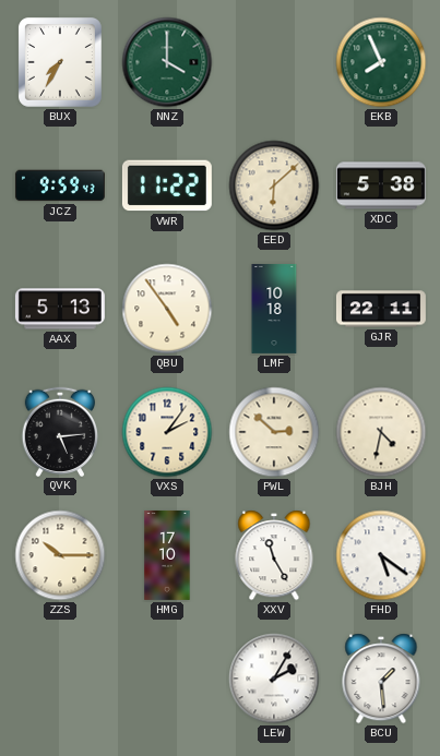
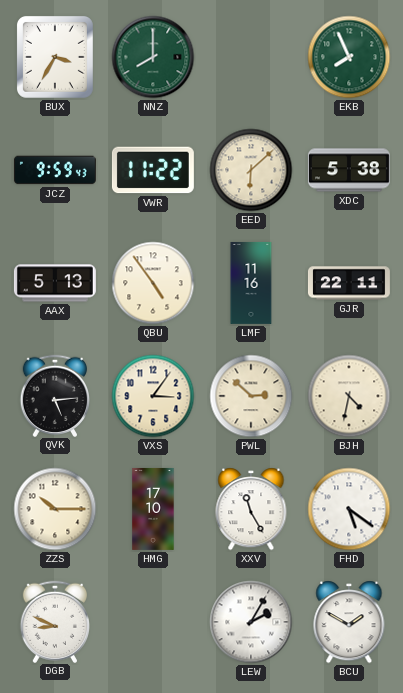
BUX: 7:35 -> 3:35 (55, 57)
NNZ: 4:00 -> 8:00 (153, 57)
LMF: 10:18 -> 11:16 (251, 283)
VXS: 2:06 -> 3:06 (153, 396)
DGB: none -> 8:49 (54, 621)
BCU: 1:29 -> 1:50 (349, 622)
